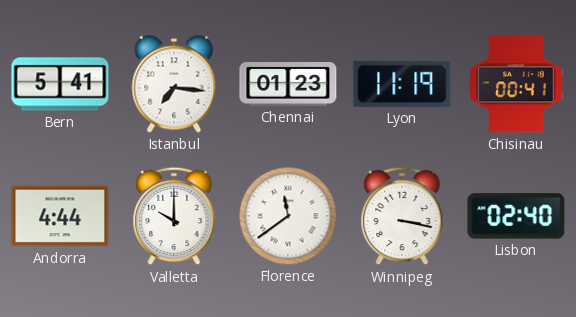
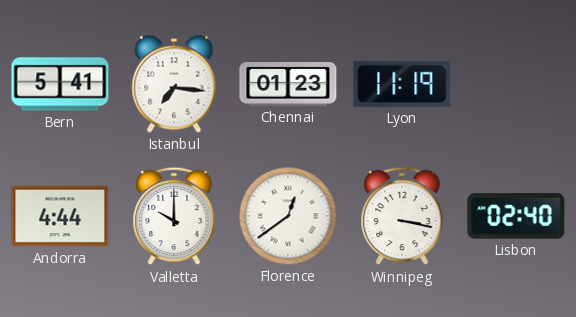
Chisinau: 00:41 -> none (516, 84)
Florence: 11:39 -> 12:39 (288, 216)
